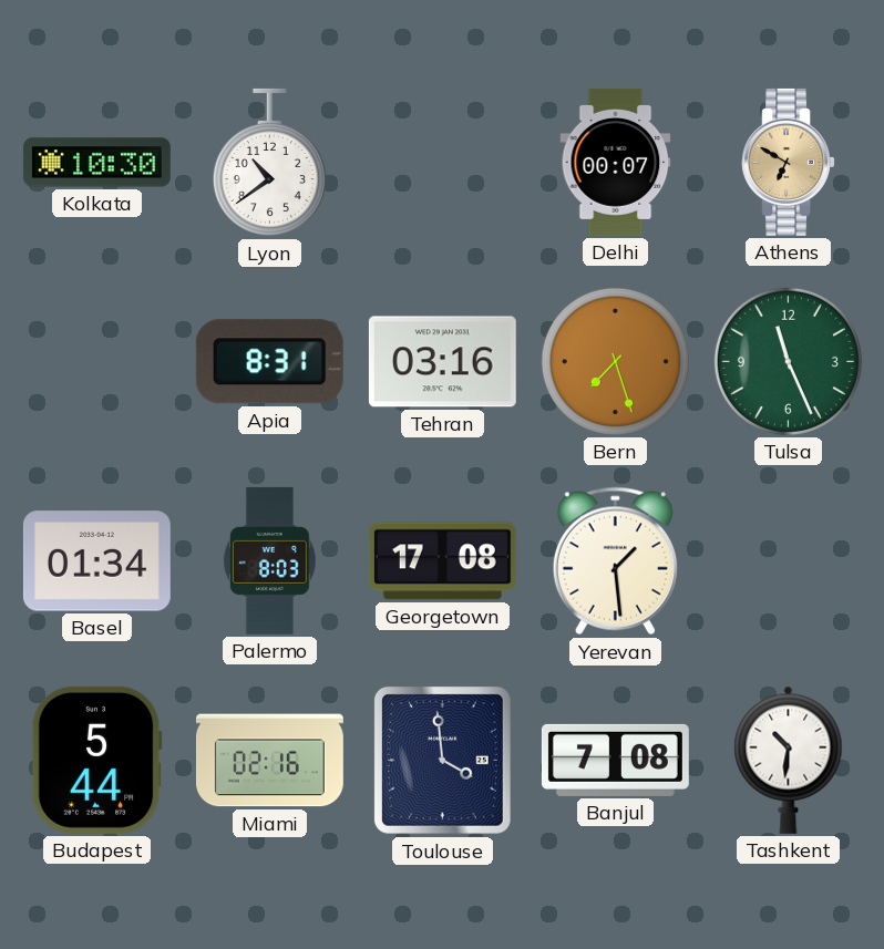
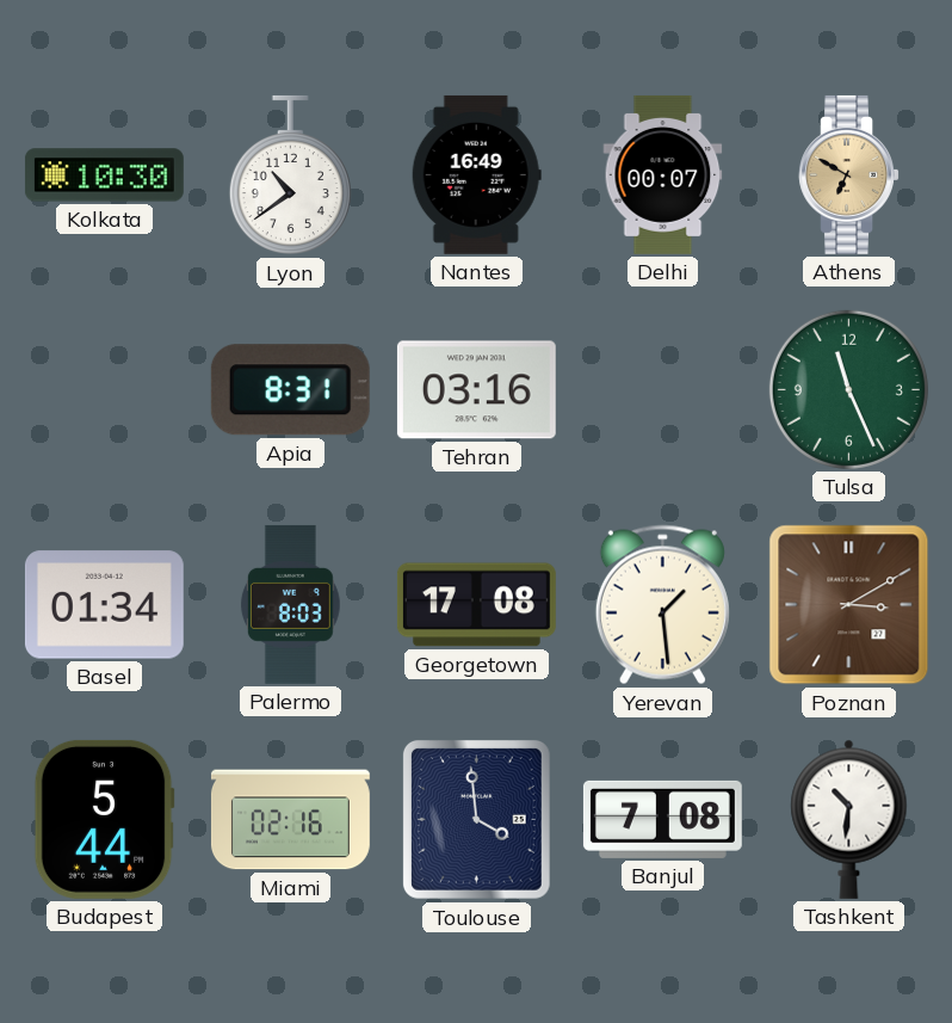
Nantes: none -> 16:49 (476, 174)
Bern: 7:27 -> none (615, 361)
Poznan: none -> 3:10 (849, 605)
